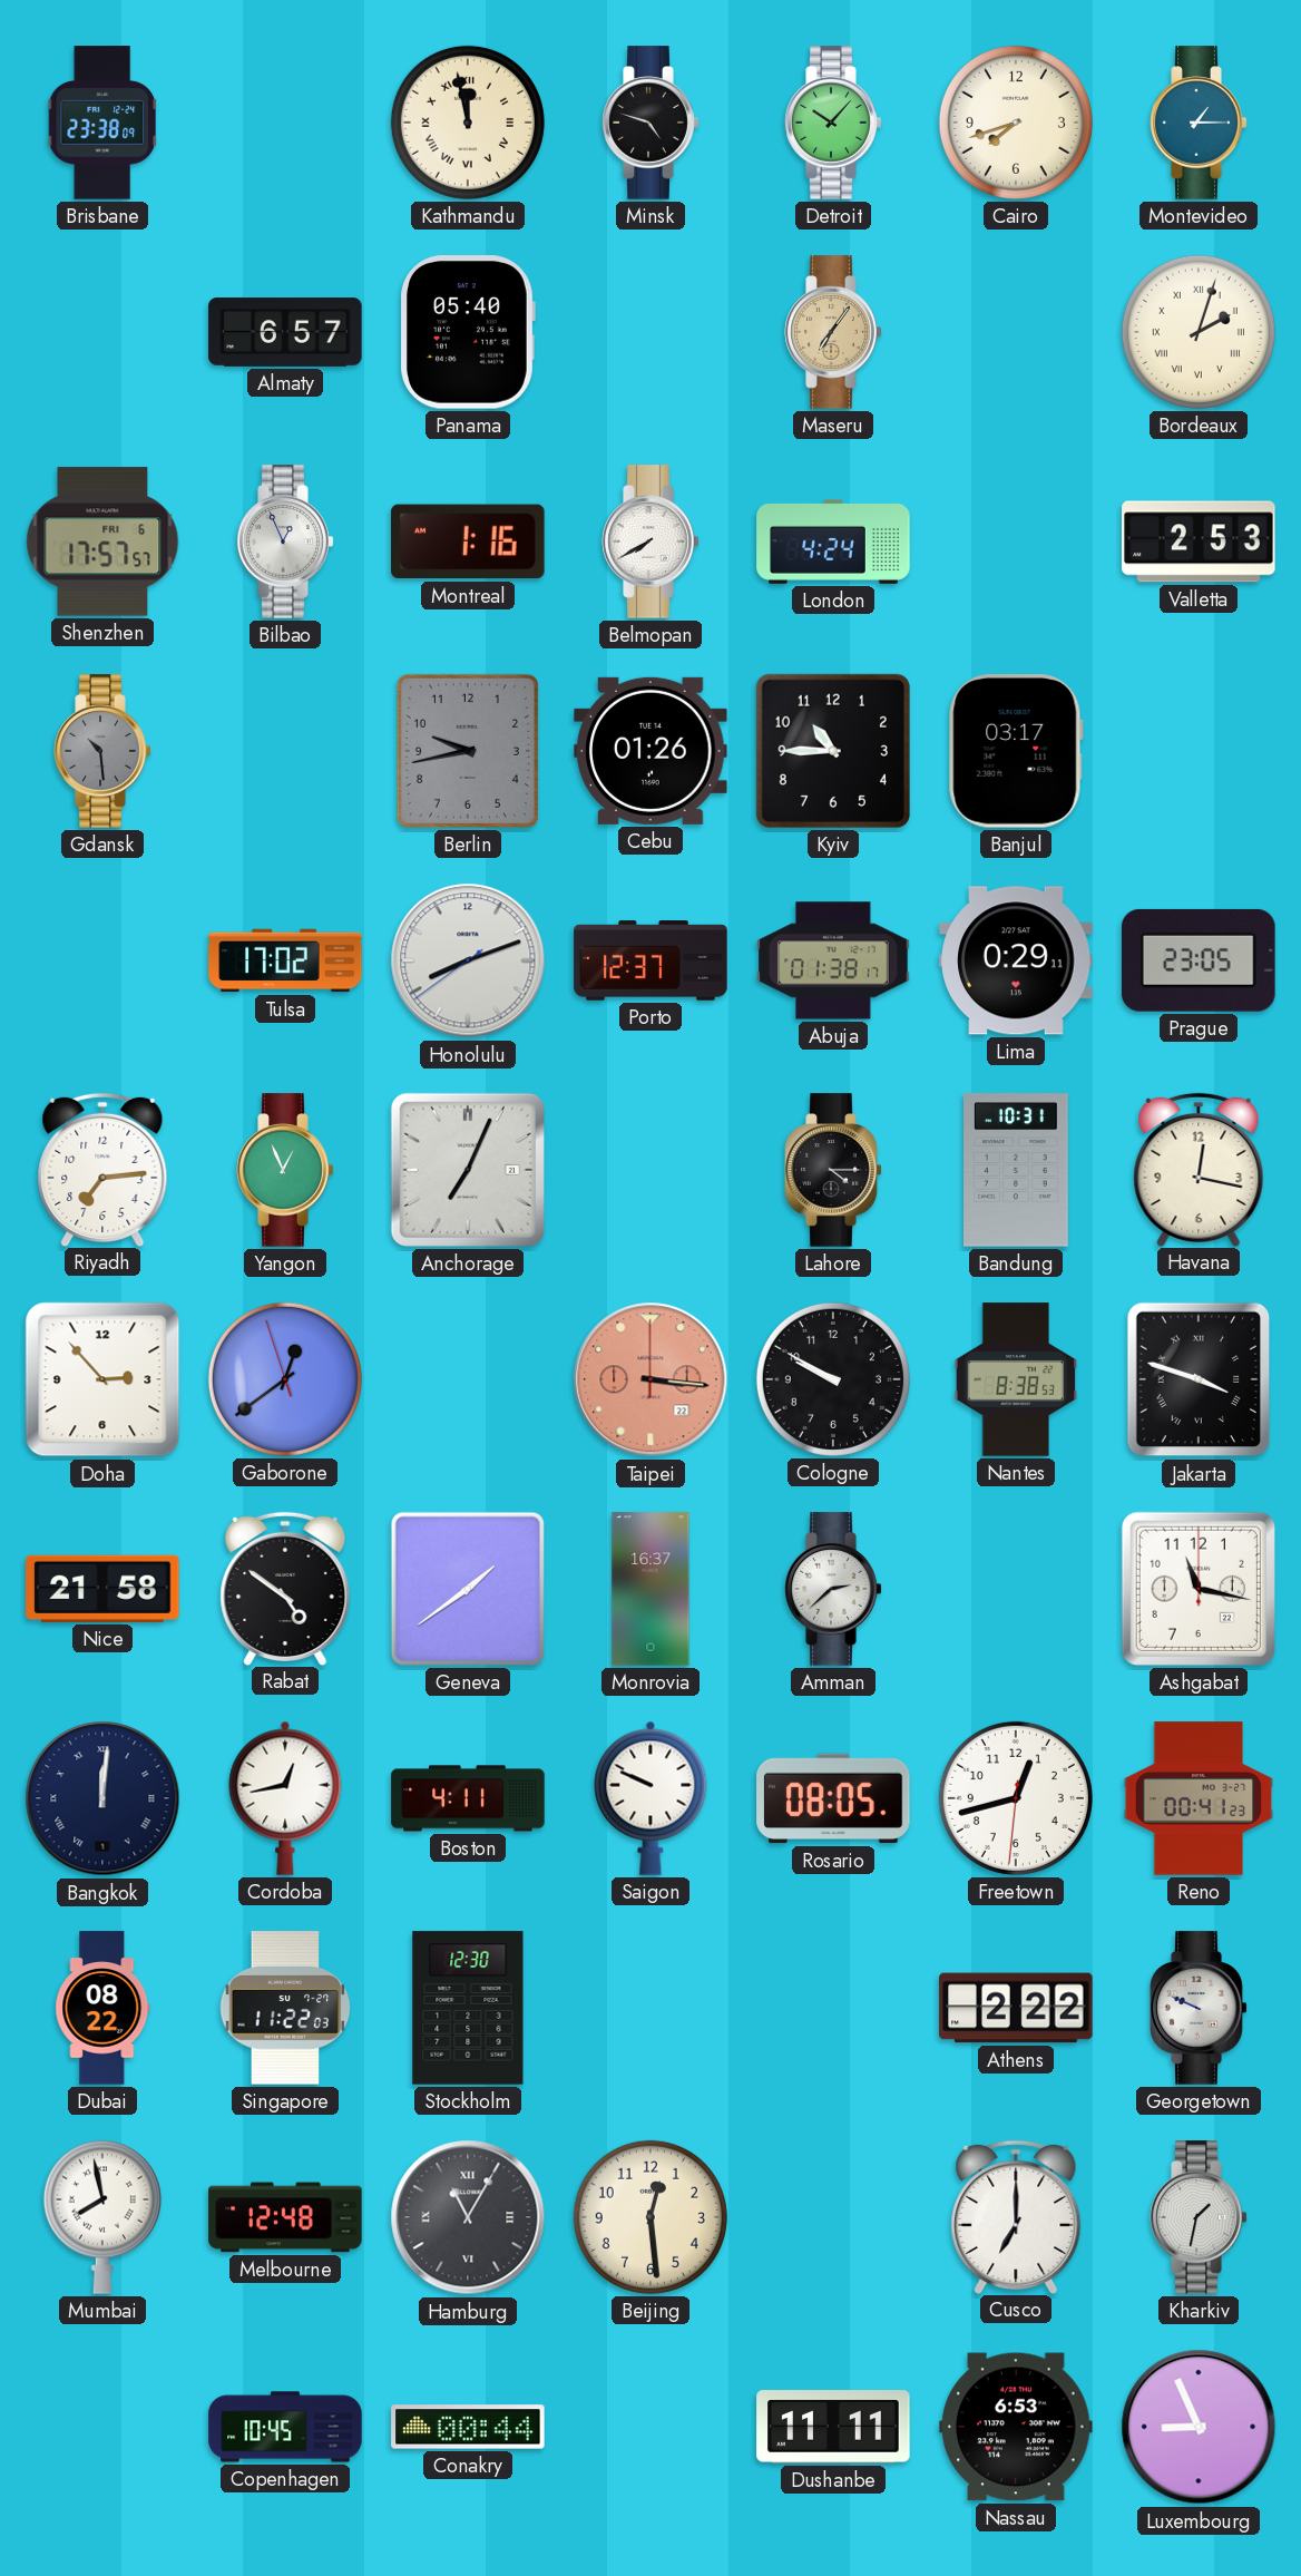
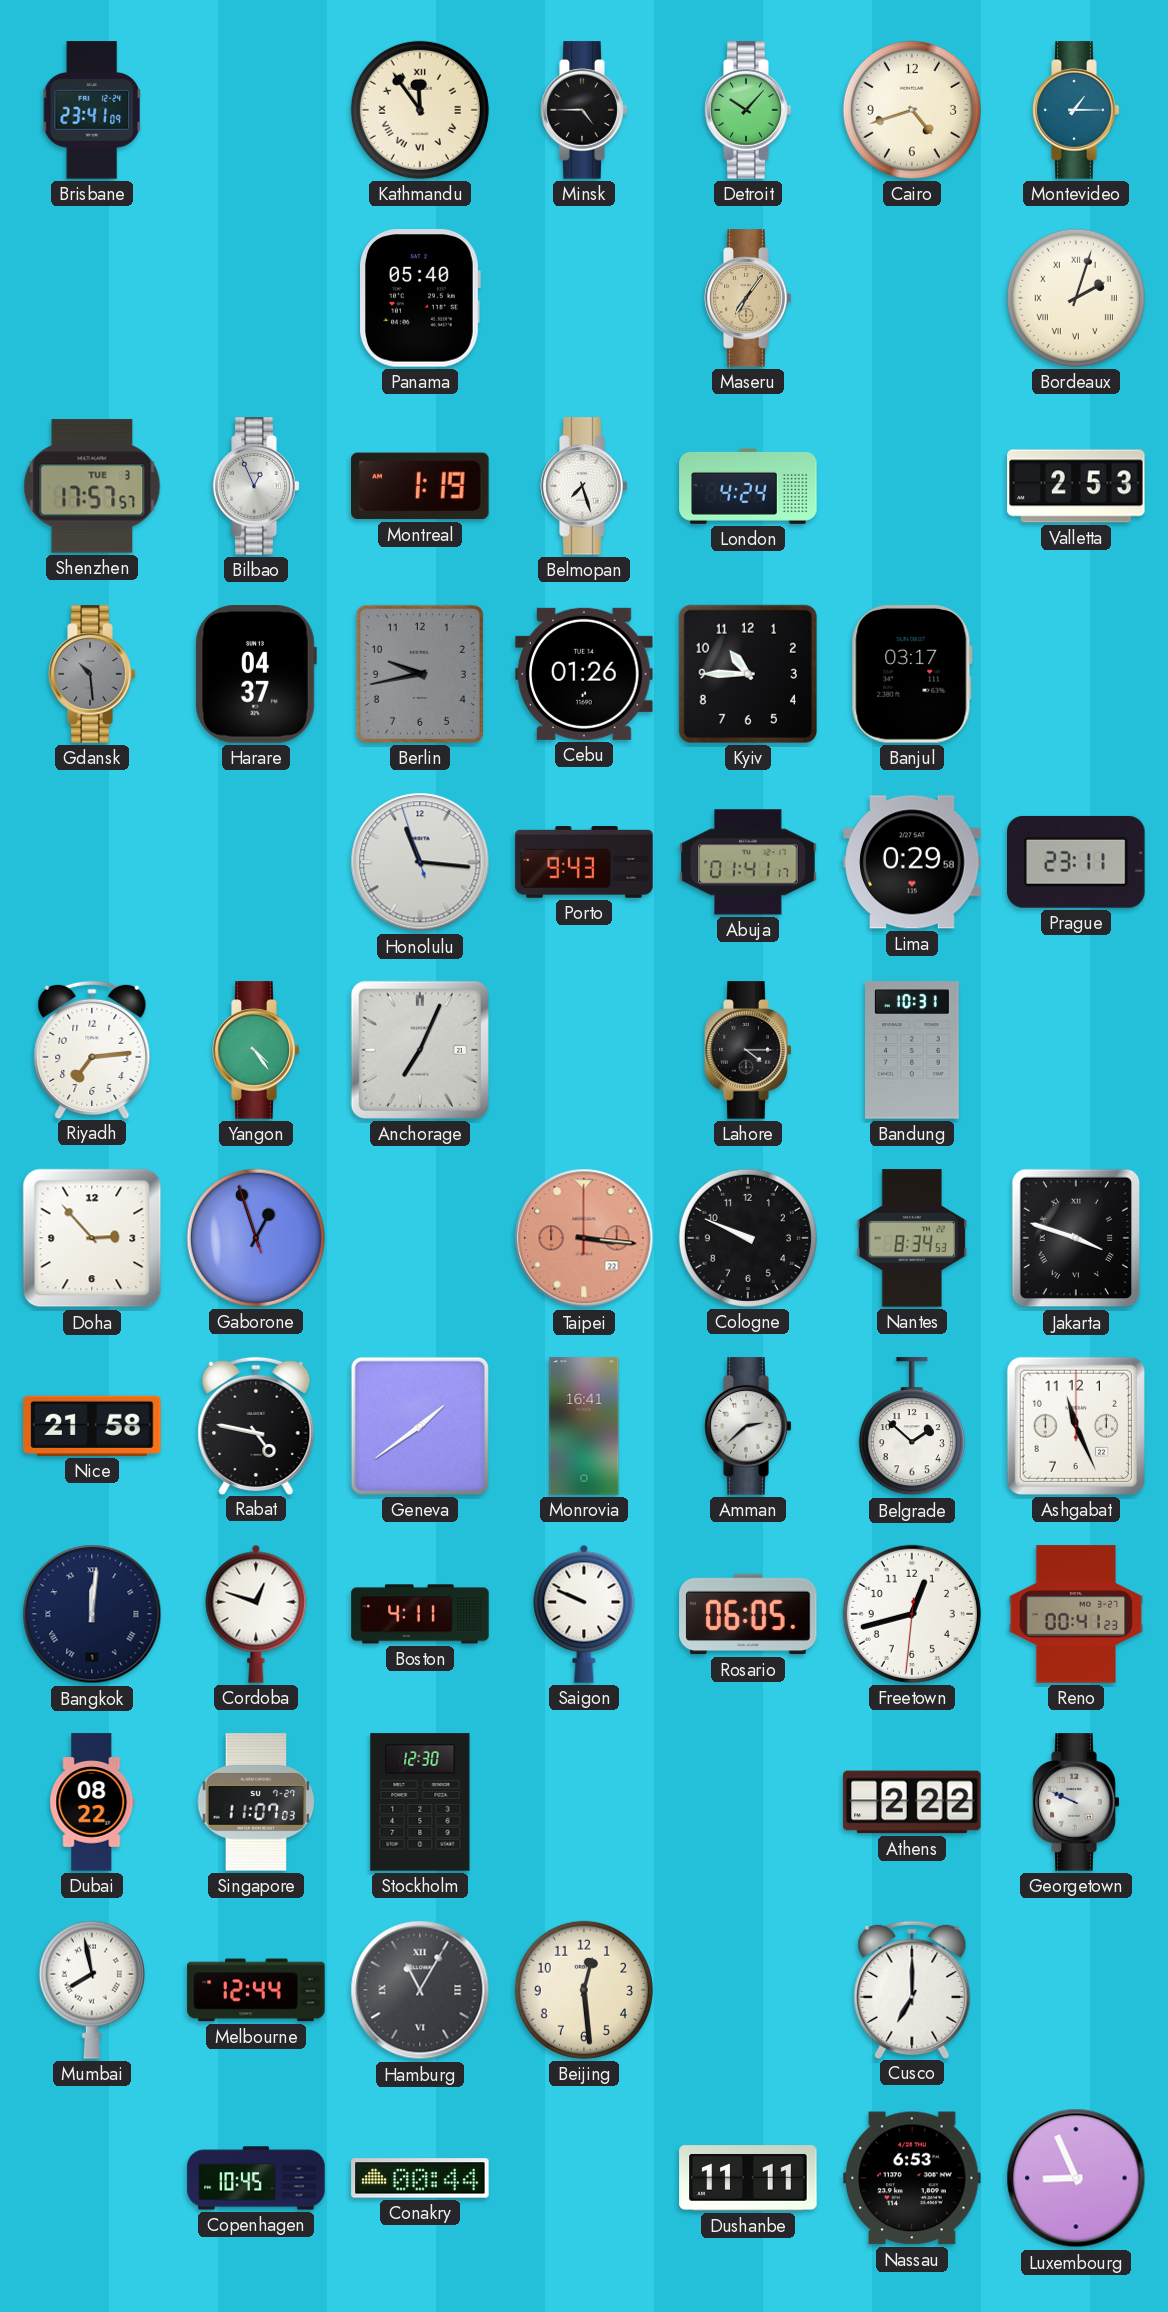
Brisbane: 23:38 -> 23:41 (92, 110)
Kathmandu: 11:58 -> 11:54 (420, 110)
Minsk: 4:48 -> 4:45 (584, 110)
Cairo: 7:42 -> 4:42 (912, 110)
Almaty: 6:57 -> none (285, 332)
Shenzhen date: FRI 6 -> TUE 3 (92, 486)
Montreal: 1:16 -> 1:19 (420, 486)
Belmopan: 7:40 -> 7:27 (584, 486)
Harare: none -> 04:37 (256, 674)
Tulsa: 17:02 -> none (285, 960)
Honolulu: 8:11 -> 11:15 (420, 862)
Porto: 12:37 -> 9:43 (584, 862)
Abuja: 01:38 -> 01:41 (748, 862)
Lima: 0:29:11 -> 0:29:58 (912, 862)
Prague: 23:05 -> 23:11 (1076, 862)
Yangon: 12:56 -> 4:24 (256, 1050)
Havana: 12:17 -> none (1199, 1169)
Gaborone: 12:38 -> 12:56 (256, 1238)
Cologne: 9:50 -> 9:49 (748, 1238)
Nantes: 8:38 -> 8:34 (912, 1238)
Rabat: 4:51 -> 4:47 (256, 1425)
Monrovia: 16:37 -> 16:41 (584, 1426)
Belgrade: none -> 1:52 (912, 1427)
Ashgabat: 11:17 -> 11:26 (1076, 1426)
Cordoba: 12:43 -> 12:48 (256, 1614)
Rosario: 08:05 -> 06:05 (748, 1614)
Singapore: 11:22 -> 11:07 (256, 1802)
Melbourne: 12:48 -> 12:44 (256, 1990)
Kharkiv: 1:32 -> none (1199, 2217)
